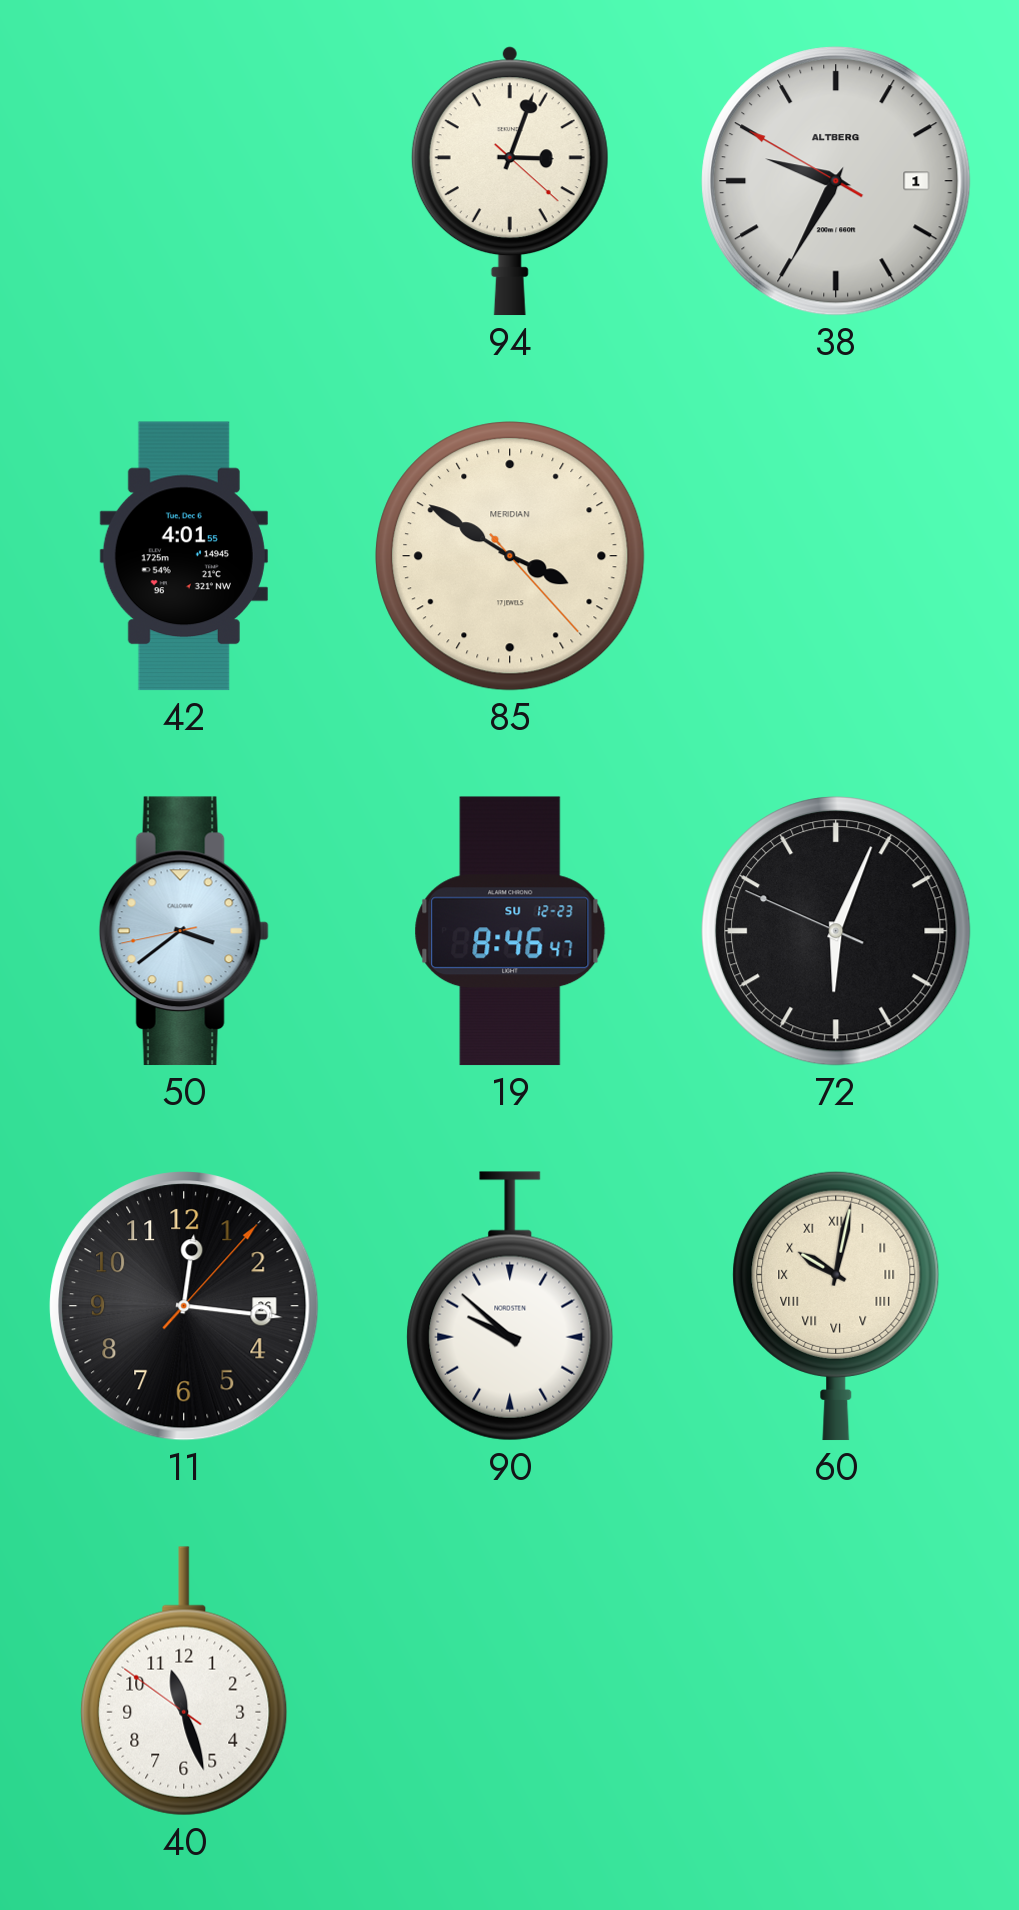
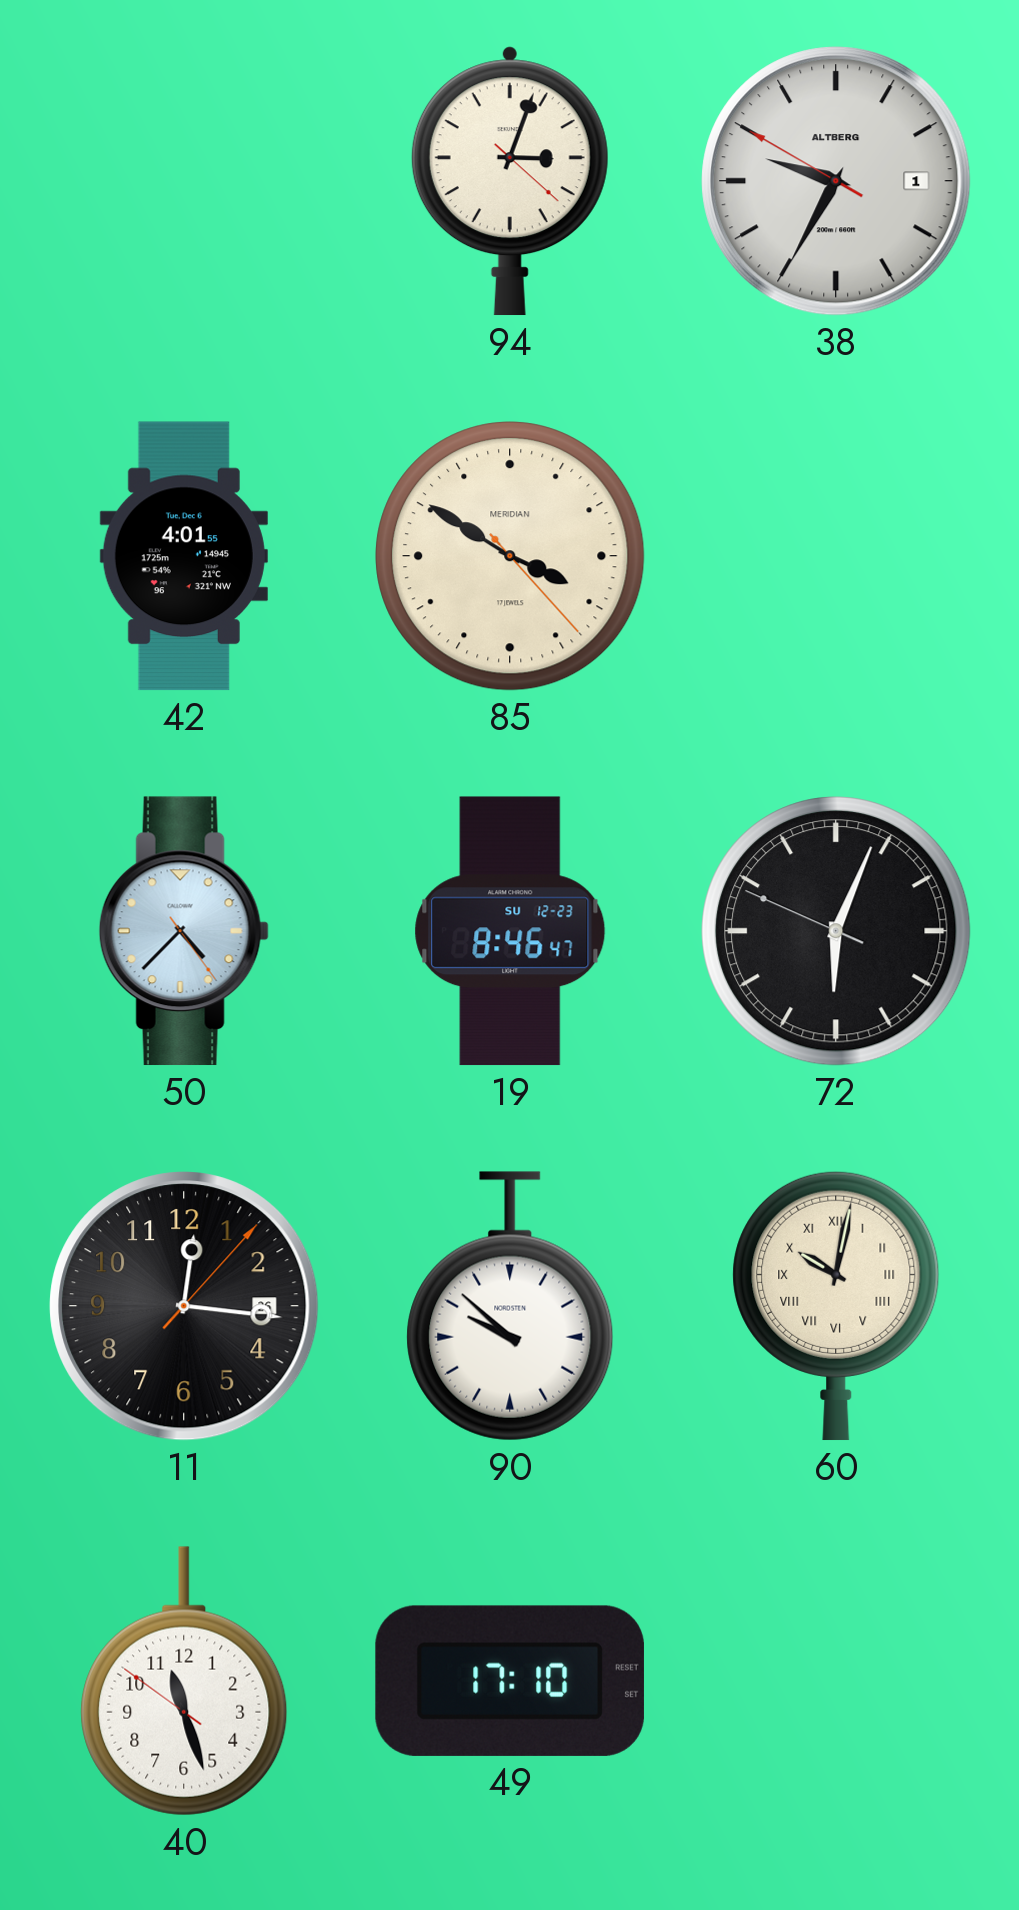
50: 3:38 -> 4:37 (184, 931)
49: none -> 17:10 (510, 1681)
